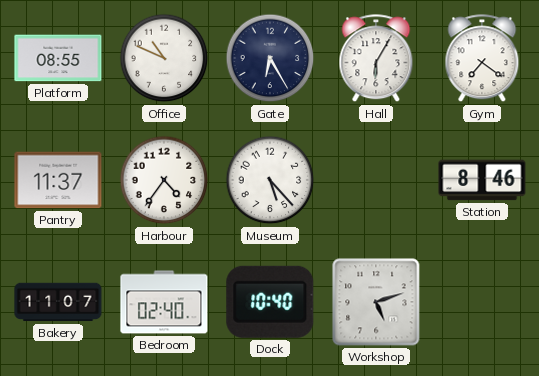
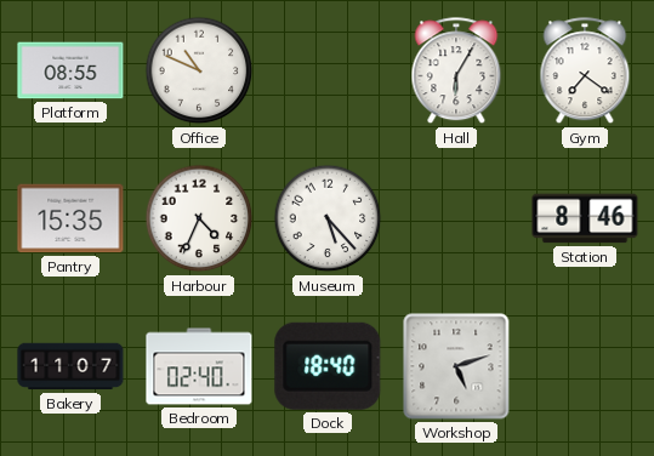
Gate: 6:25 -> none (270, 58)
Pantry: 11:37 -> 15:35 (70, 218)
Harbour: 4:36 -> 4:34 (199, 218)
Dock: 10:40 -> 18:40 (328, 366)
